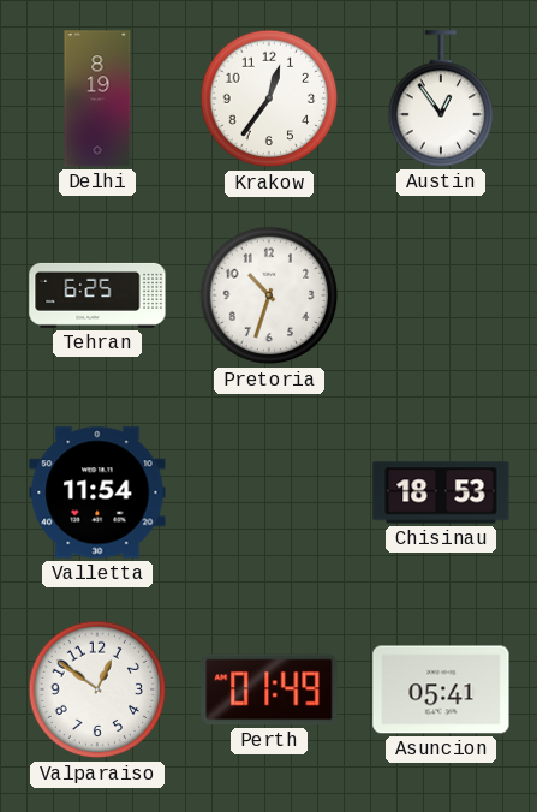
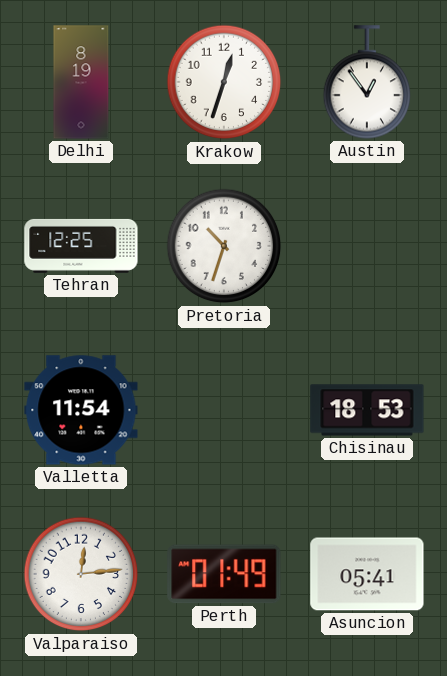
Krakow: 12:36 -> 12:33 (224, 82)
Tehran: 6:25 -> 12:25 (81, 246)
Valparaiso: 12:51 -> 12:14 (81, 574)
